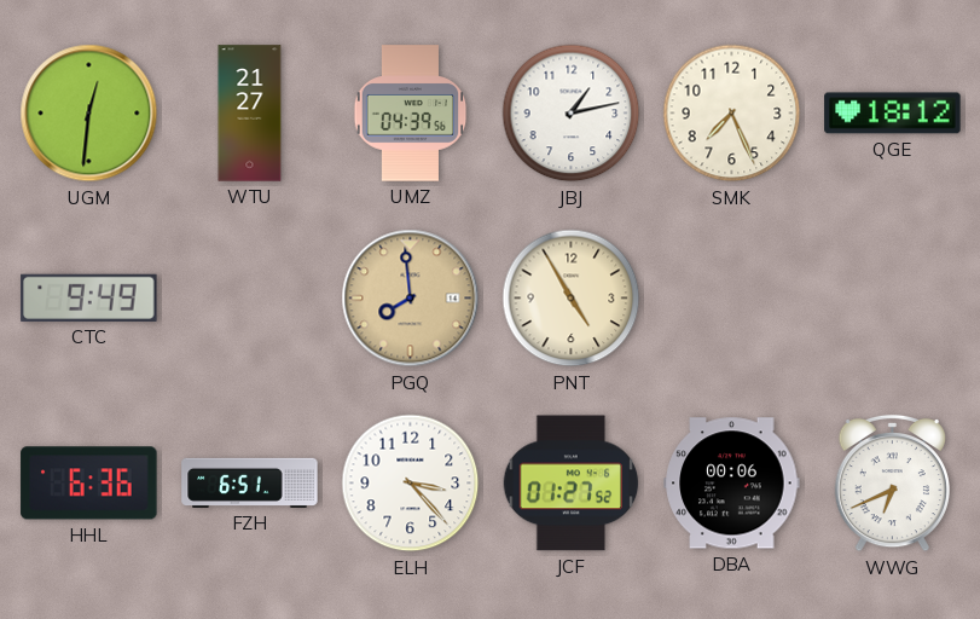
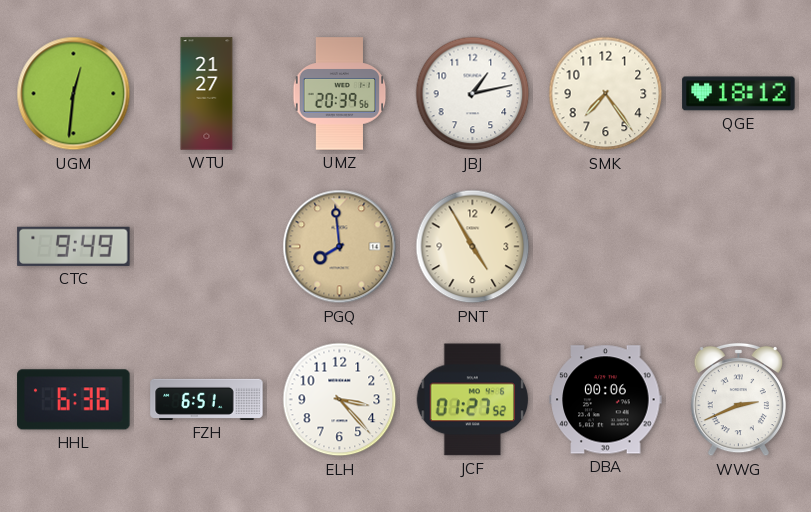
UMZ: 04:39 -> 20:39 (340, 94)
SMK: 7:26 -> 7:24 (606, 94)
WWG: 6:41 -> 2:41 (738, 400)
